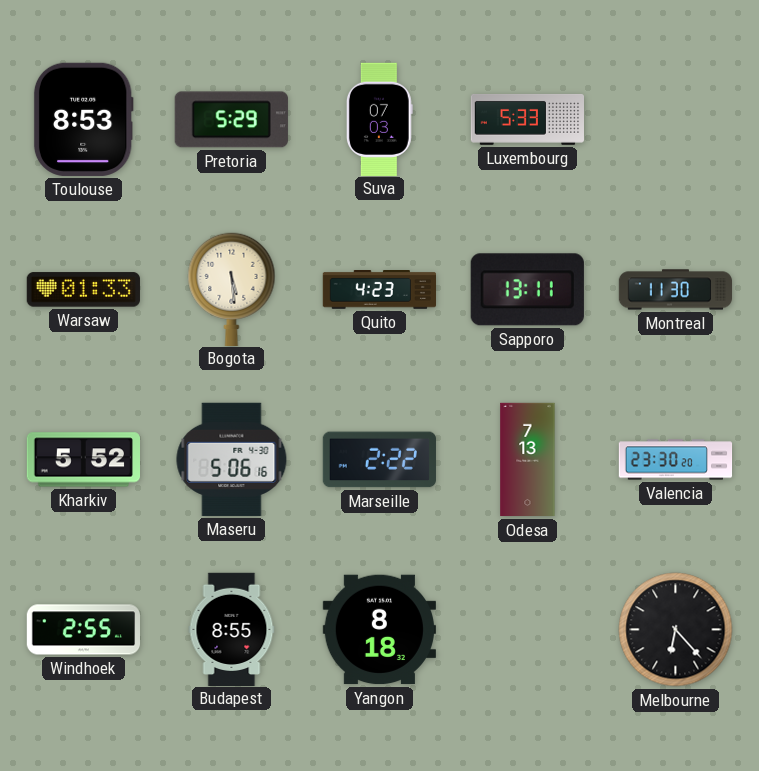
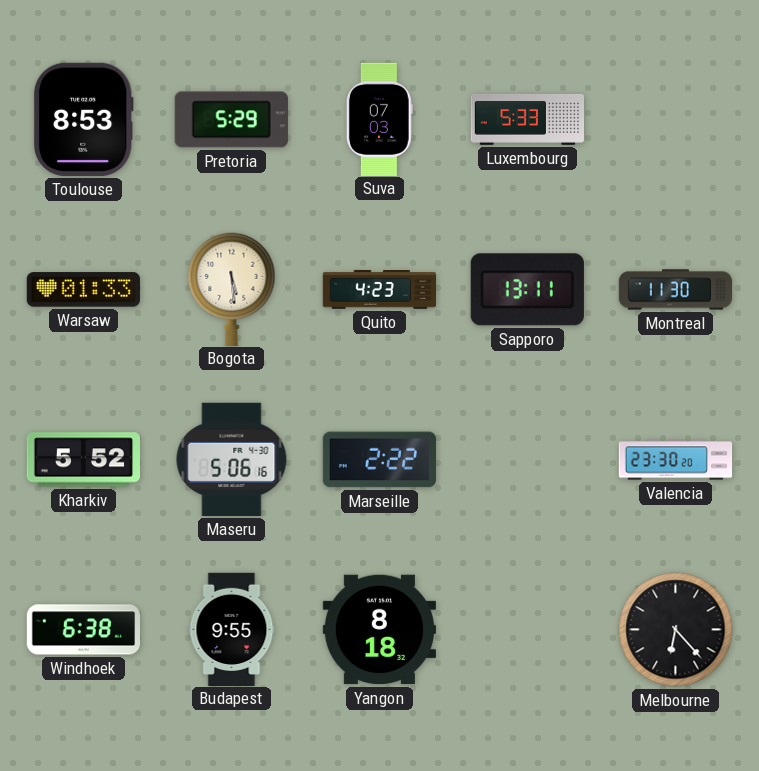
Odesa: 7:13 -> none (528, 460)
Windhoek: 2:55 -> 6:38 (83, 630)
Budapest: 8:55 -> 9:55 (232, 629)
